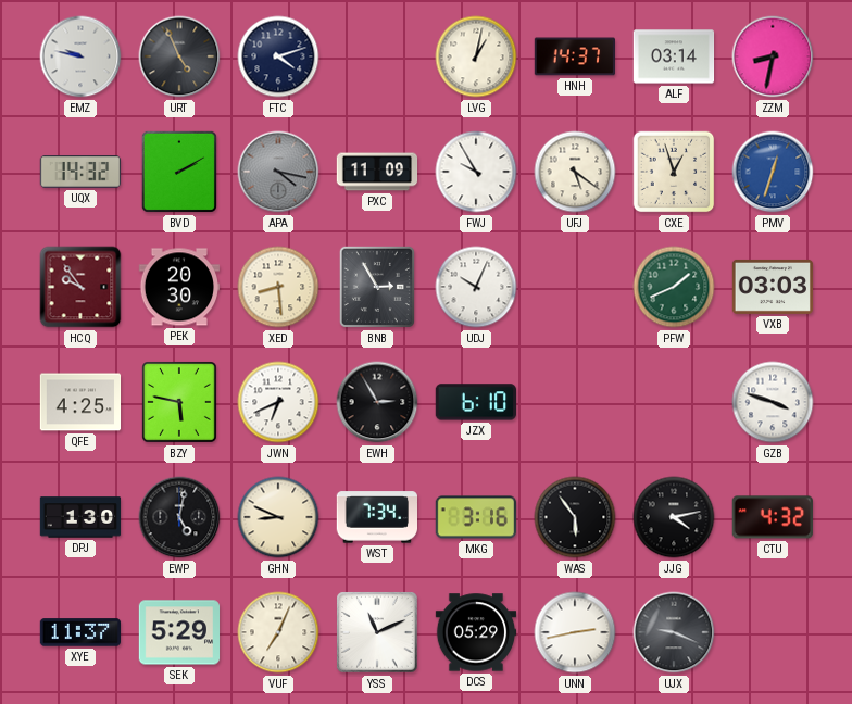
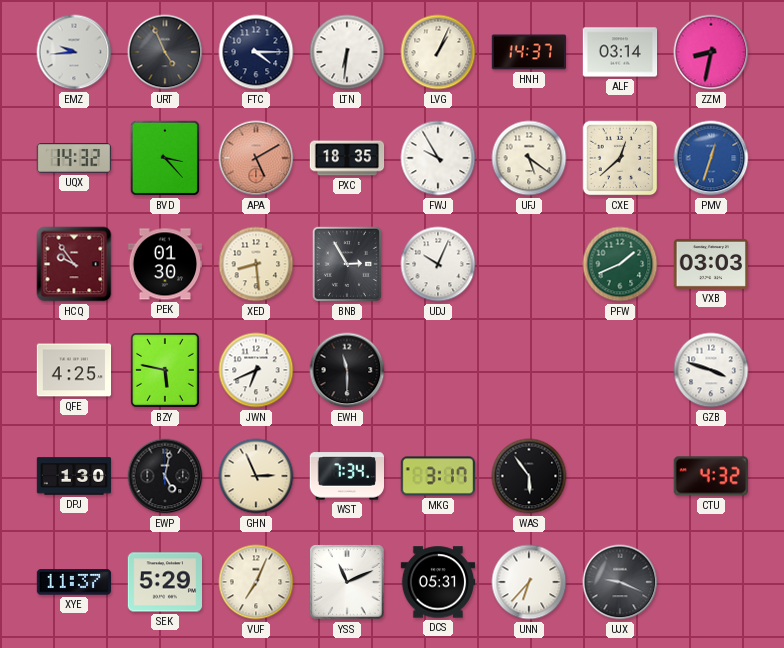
EMZ: 9:47 -> 9:44 (74, 52)
FTC: 4:12 -> 4:15 (256, 52)
LTN: none -> 6:31 (347, 52)
LVG: 1:02 -> 1:04 (438, 52)
BVD: 2:10 -> 3:23 (165, 158)
APA: 4:17 -> 5:10 (256, 158)
APA dial: grey -> salmon (256, 158)
PXC: 11:09 -> 18:35 (347, 158)
CXE: 12:57 -> 12:38 (620, 158)
PEK: 20:30 -> 01:30 (164, 264)
EWH: 2:55 -> 11:30 (347, 370)
JZX: 6:10 -> none (475, 402)
GHN: 8:49 -> 2:56 (256, 476)
MKG: 3:16 -> 3:17 (437, 476)
JJG: 4:13 -> none (674, 517)
DCS: 05:29 -> 05:31 (438, 582)
UNN: 2:43 -> 6:37 (529, 582)
